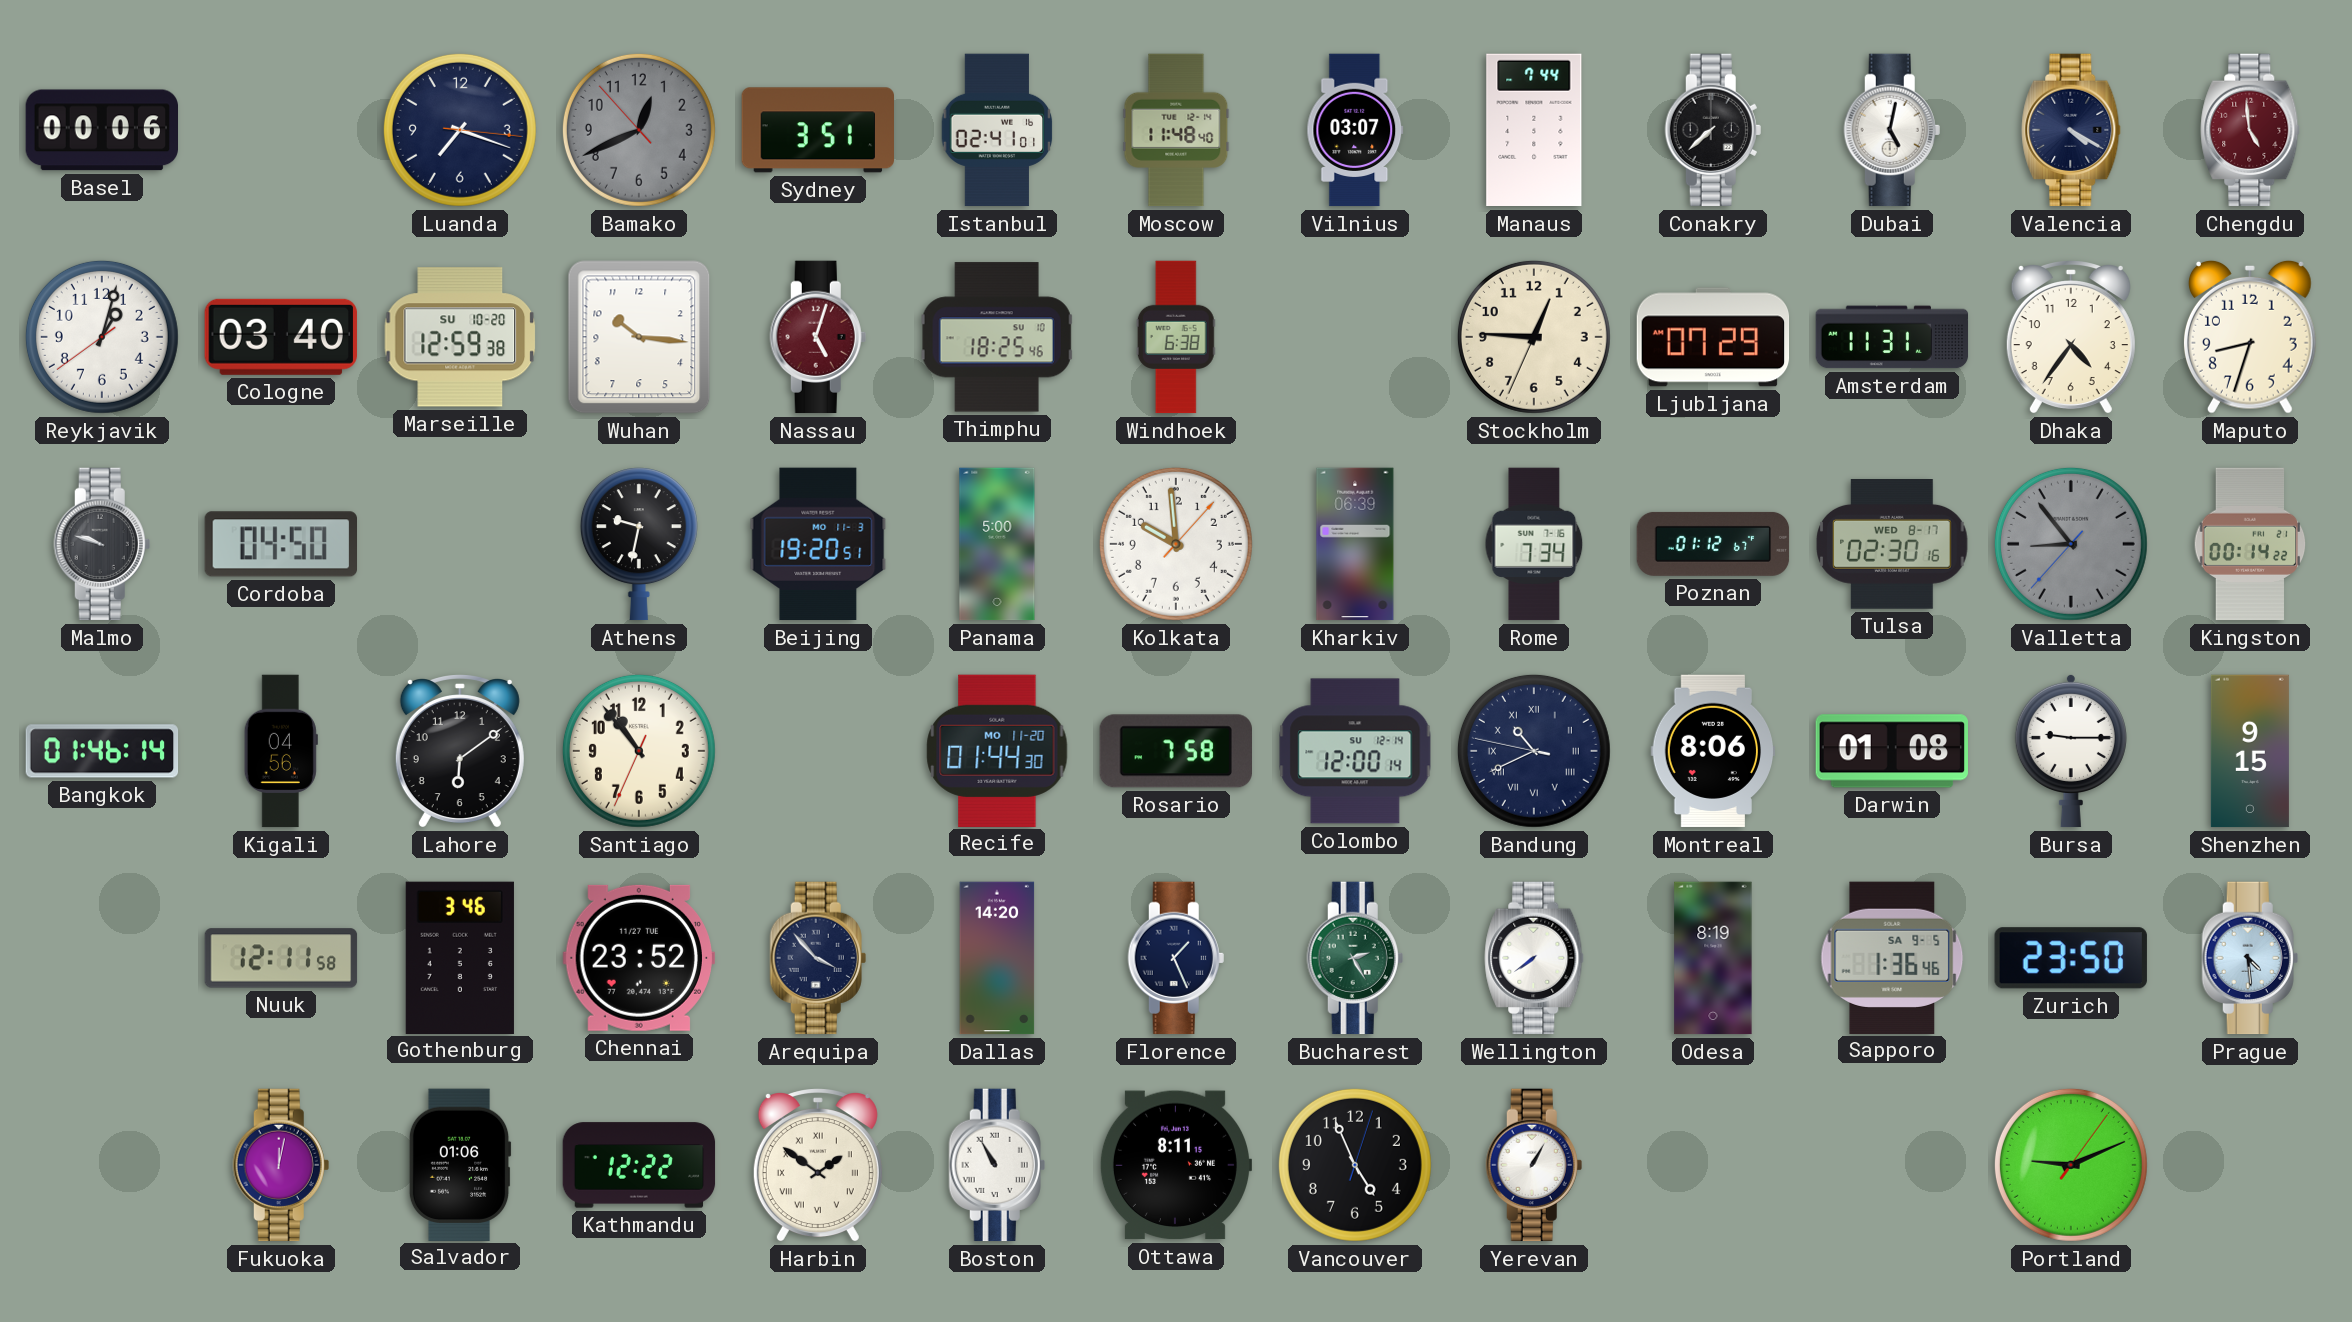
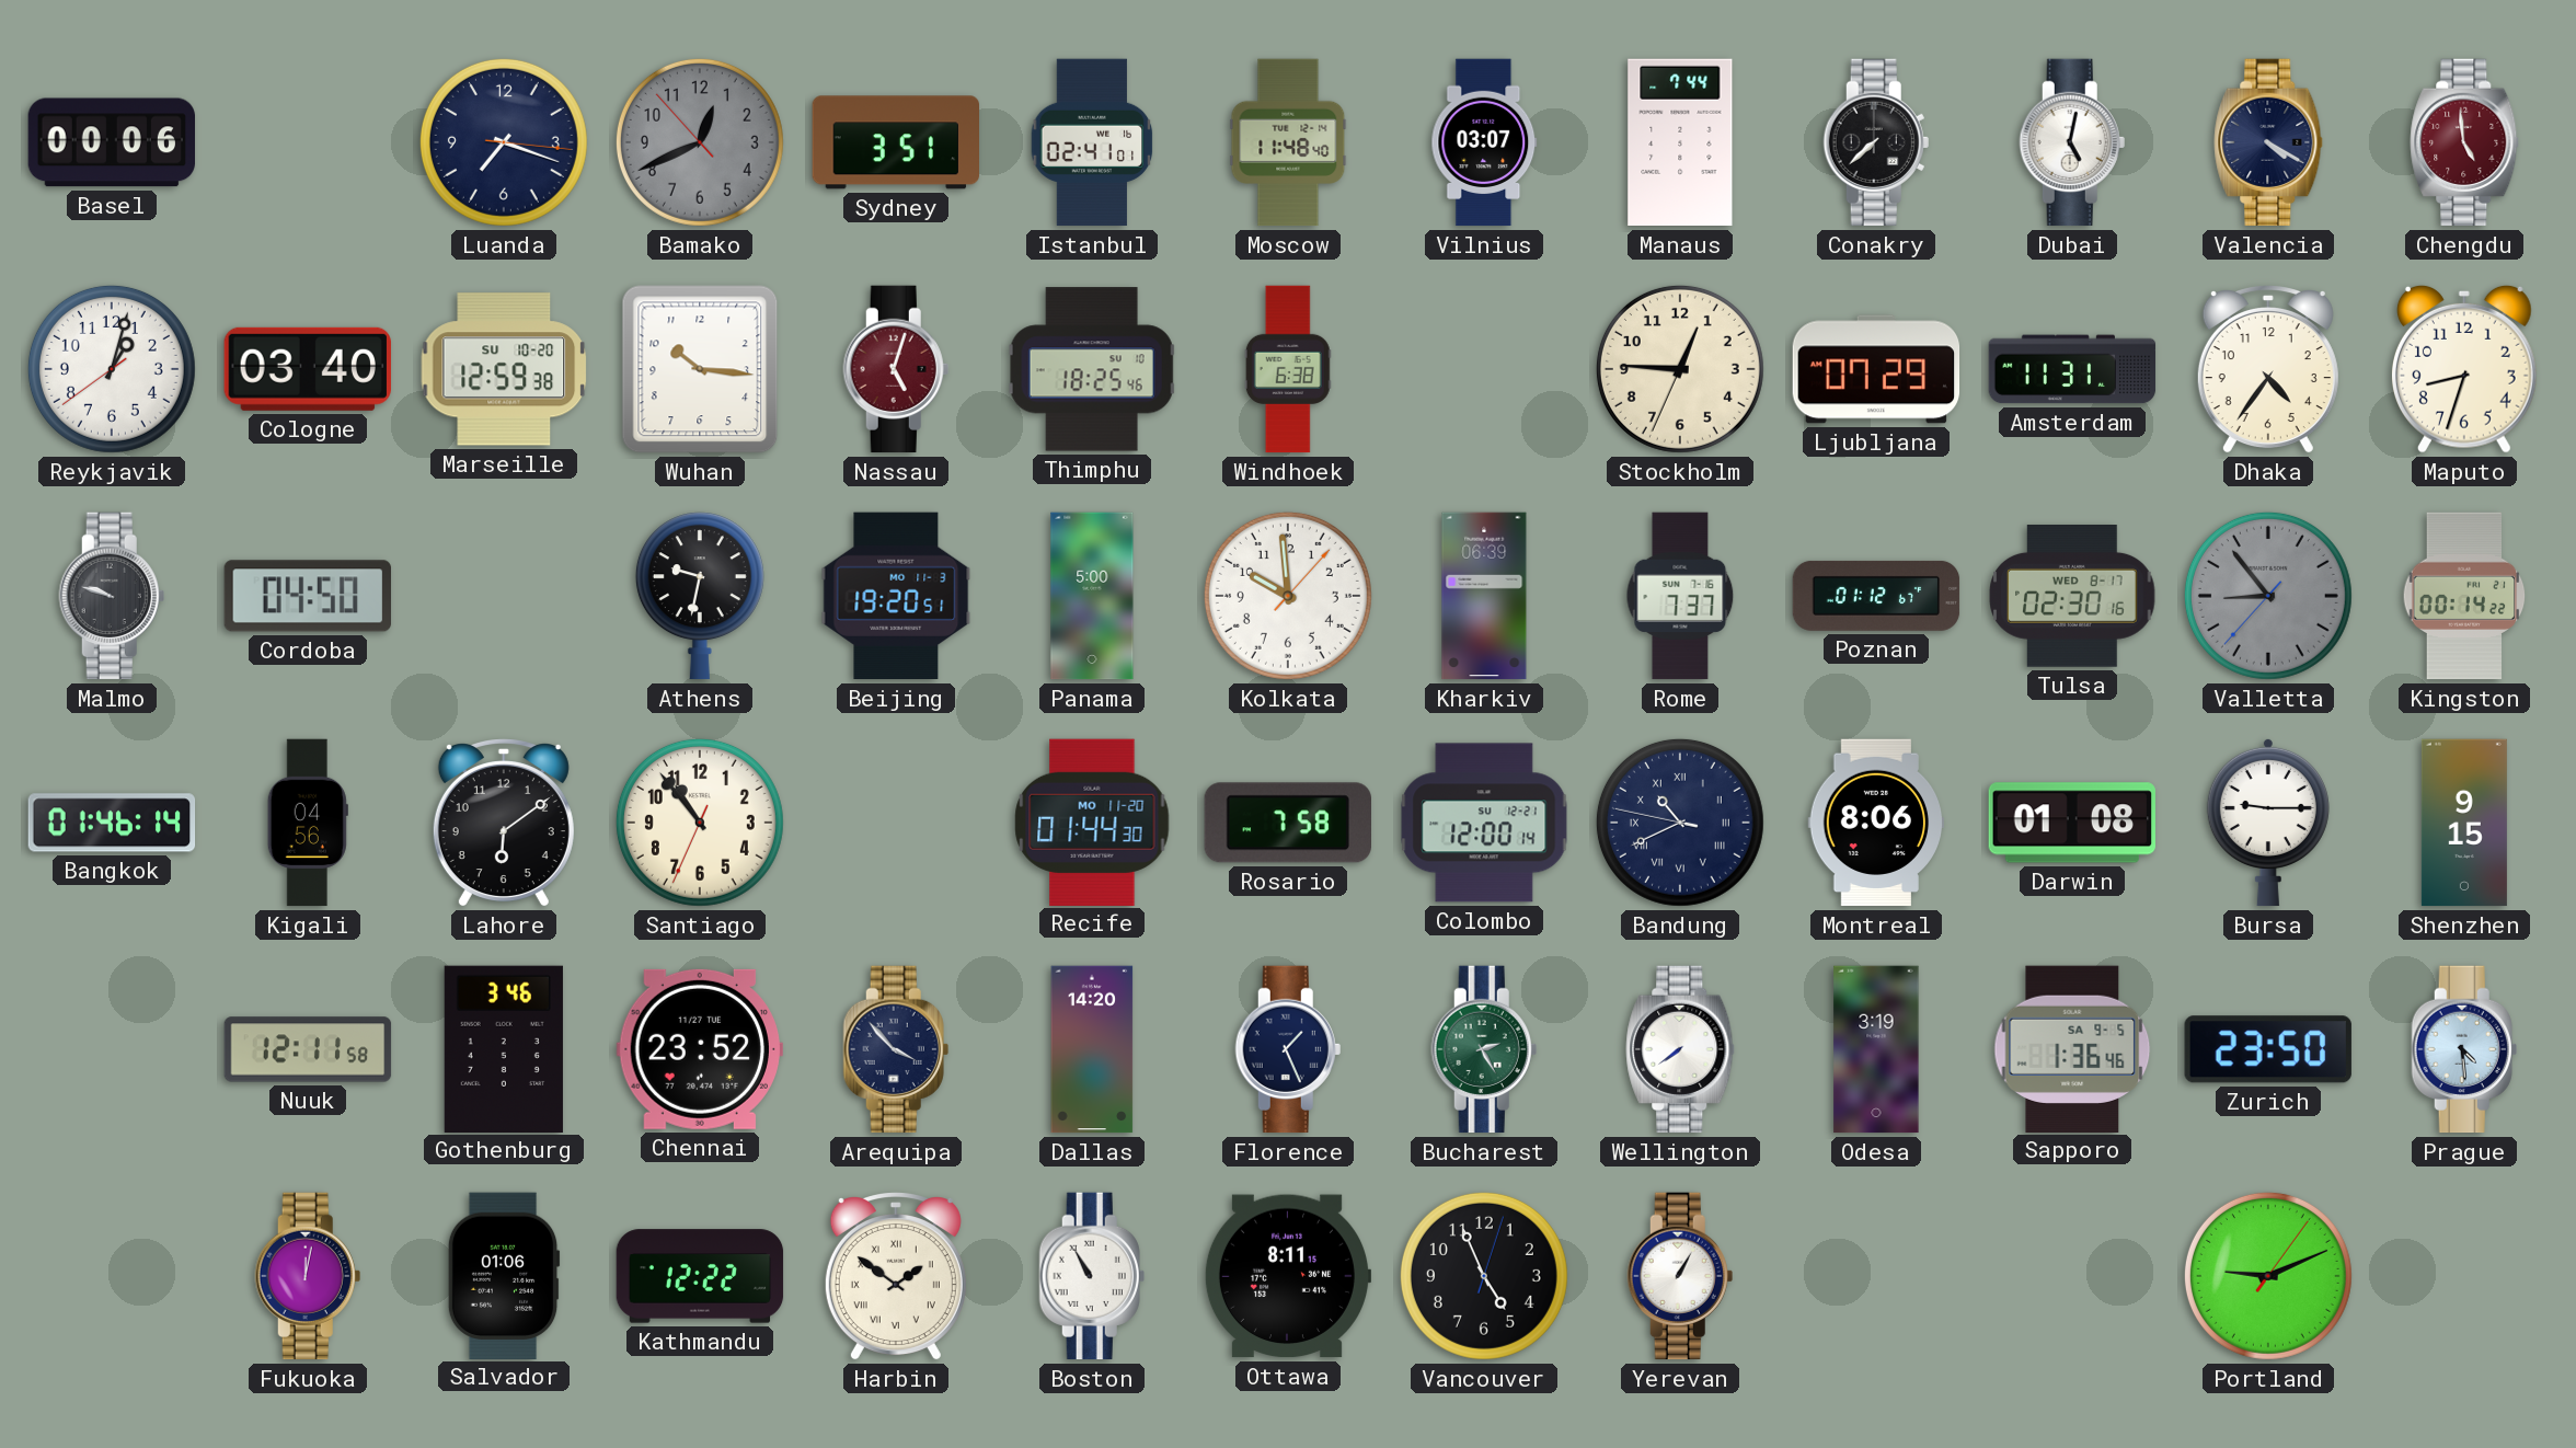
Rome: 7:34 -> 7:37 (1680, 596)
Colombo date: SU 12-14 -> SU 12-21 (1484, 823)
Odesa: 8:19 -> 3:19 (1876, 1049)
